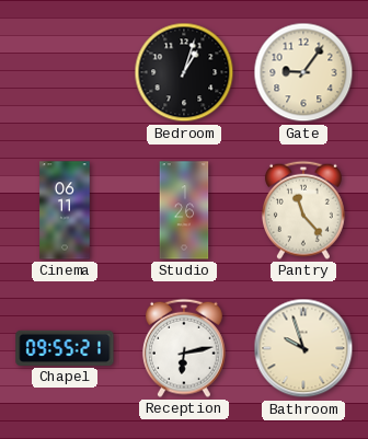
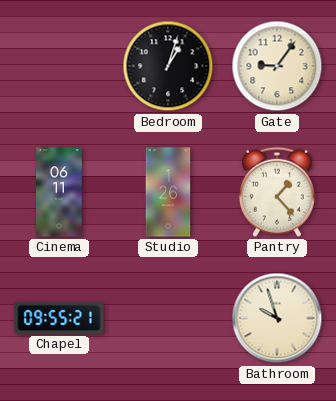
Pantry: 11:23 -> 1:23 (277, 192)
Reception: 6:13 -> none (184, 348)
